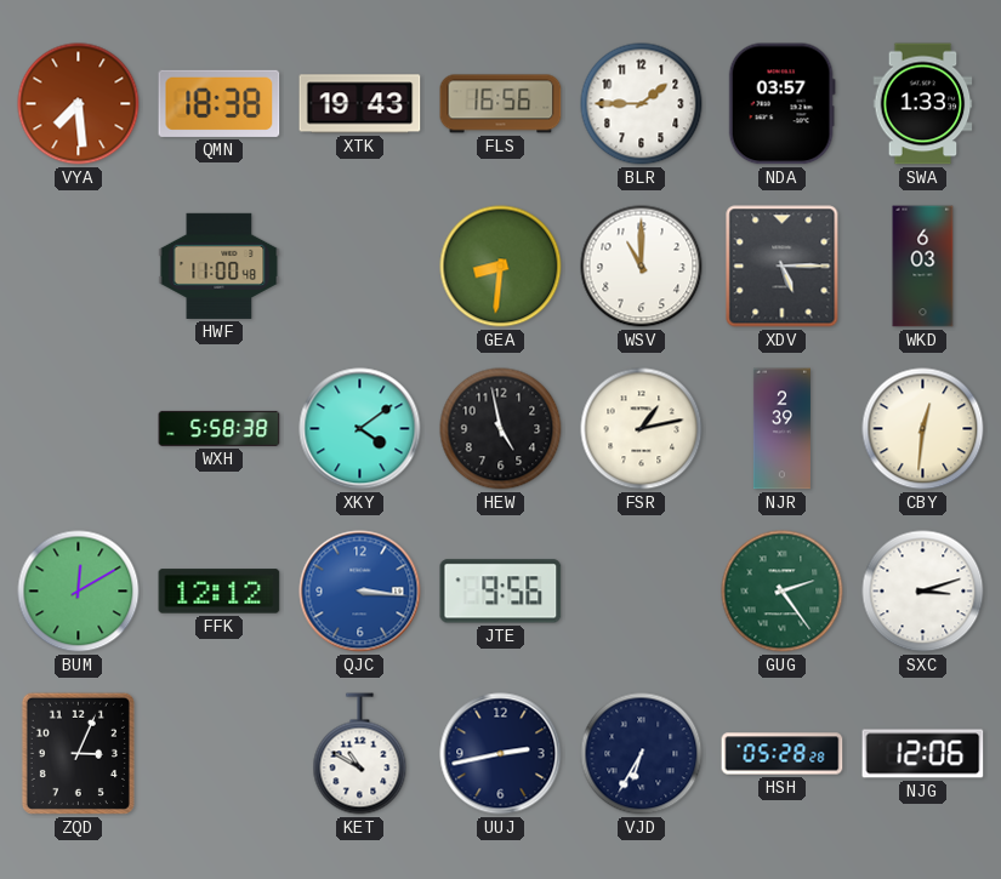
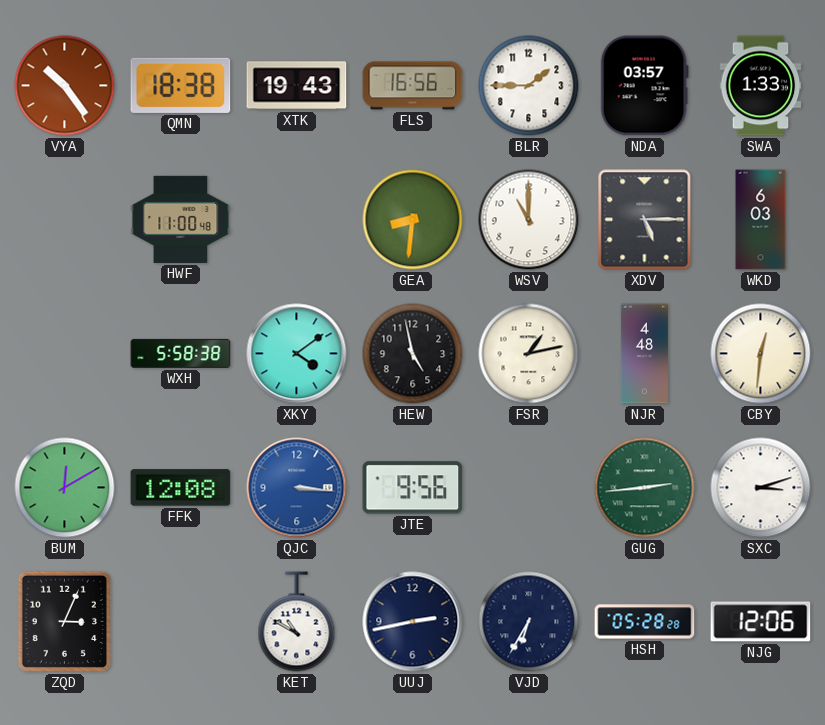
VYA: 7:29 -> 10:24 (65, 86)
NJR: 2:39 -> 4:48 (644, 354)
FFK: 12:12 -> 12:08 (181, 488)
GUG: 2:24 -> 2:44 (645, 488)
